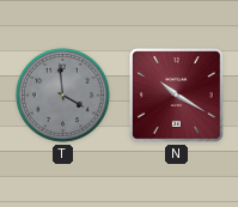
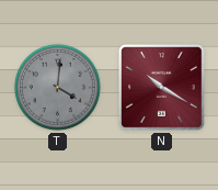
T: 3:59 -> 4:01 (58, 88)
